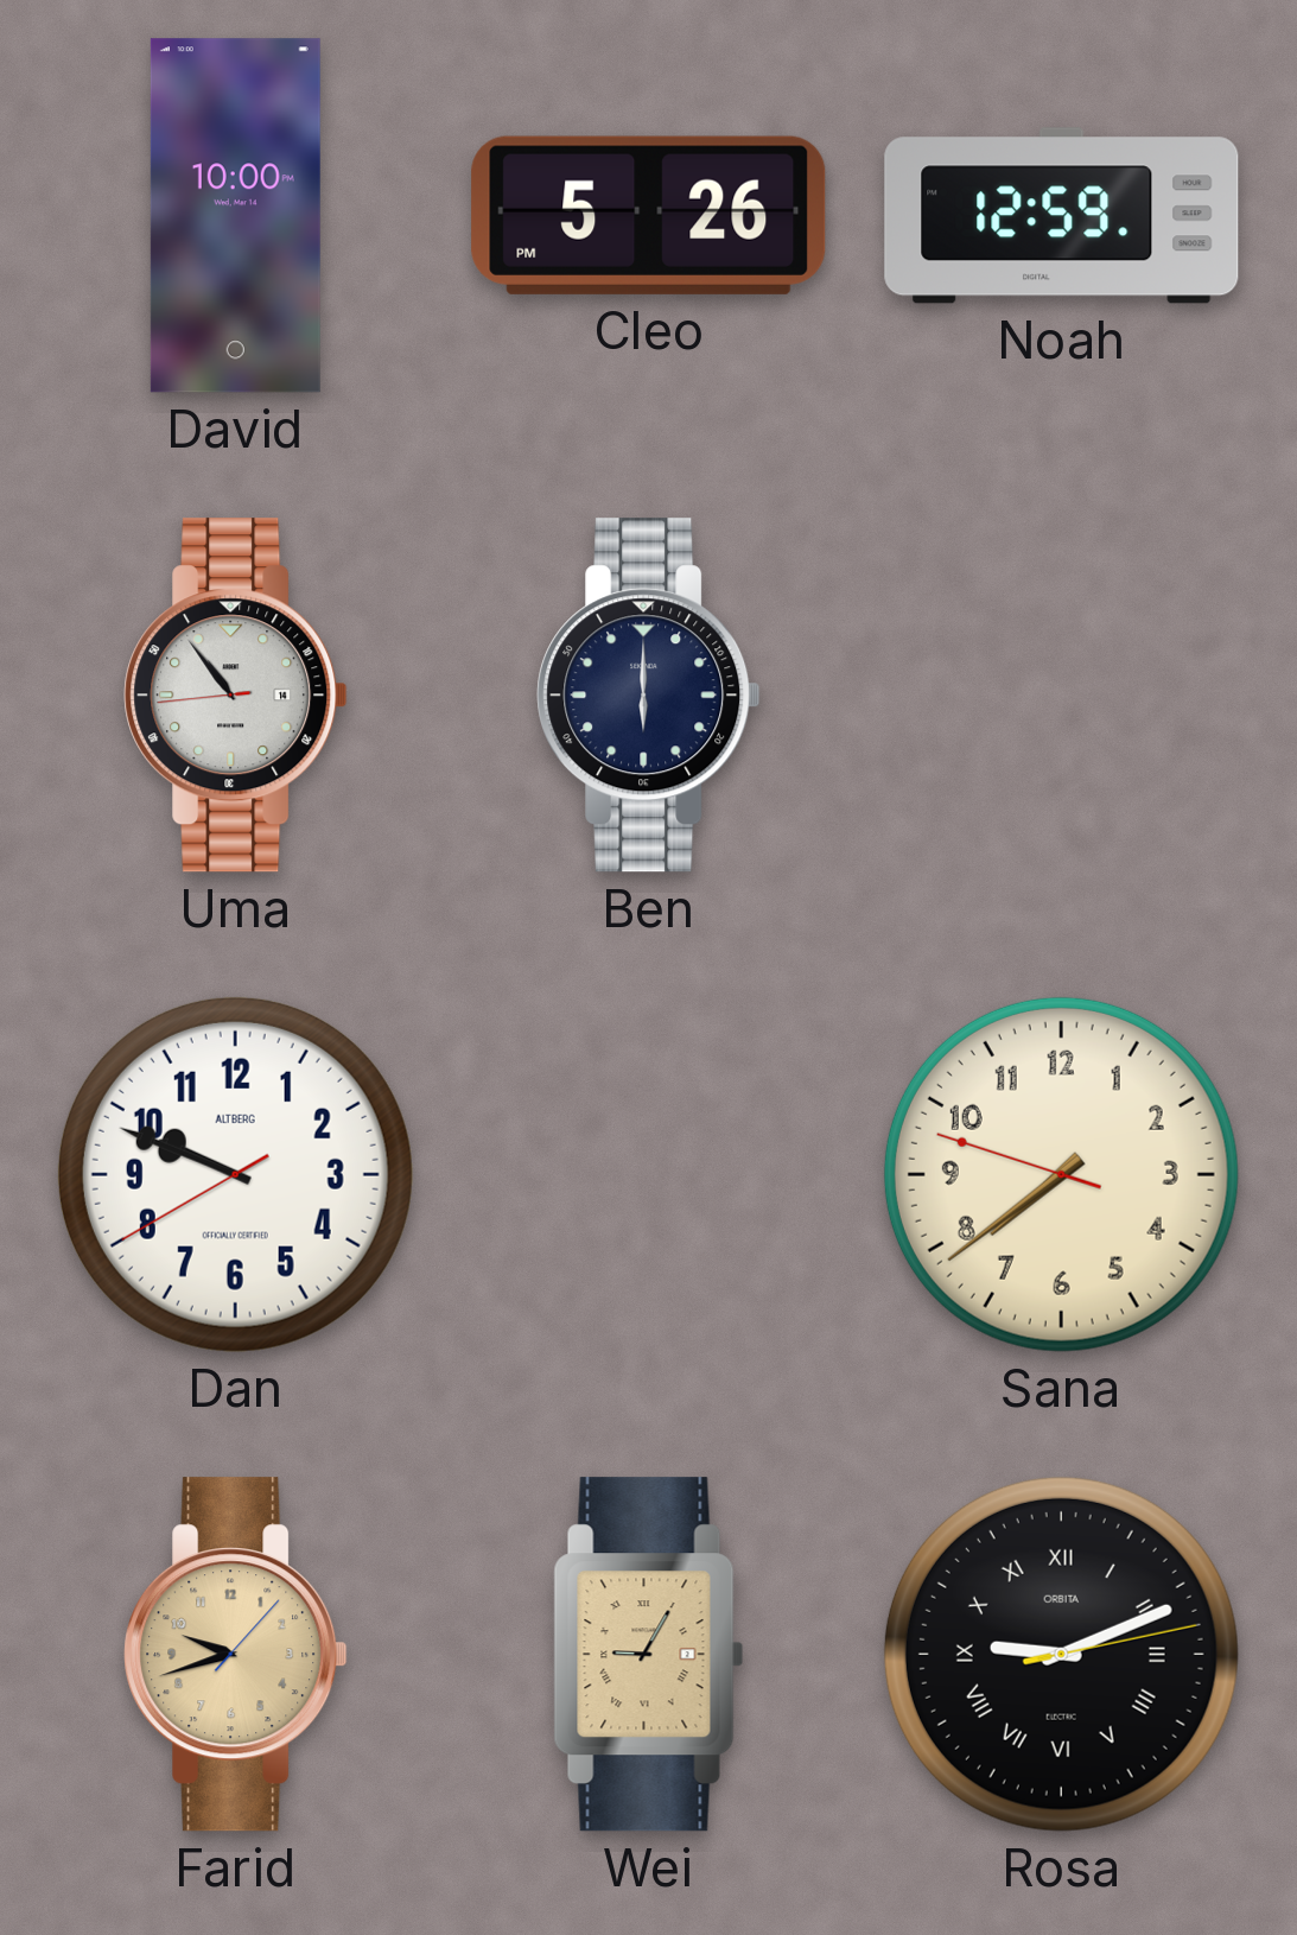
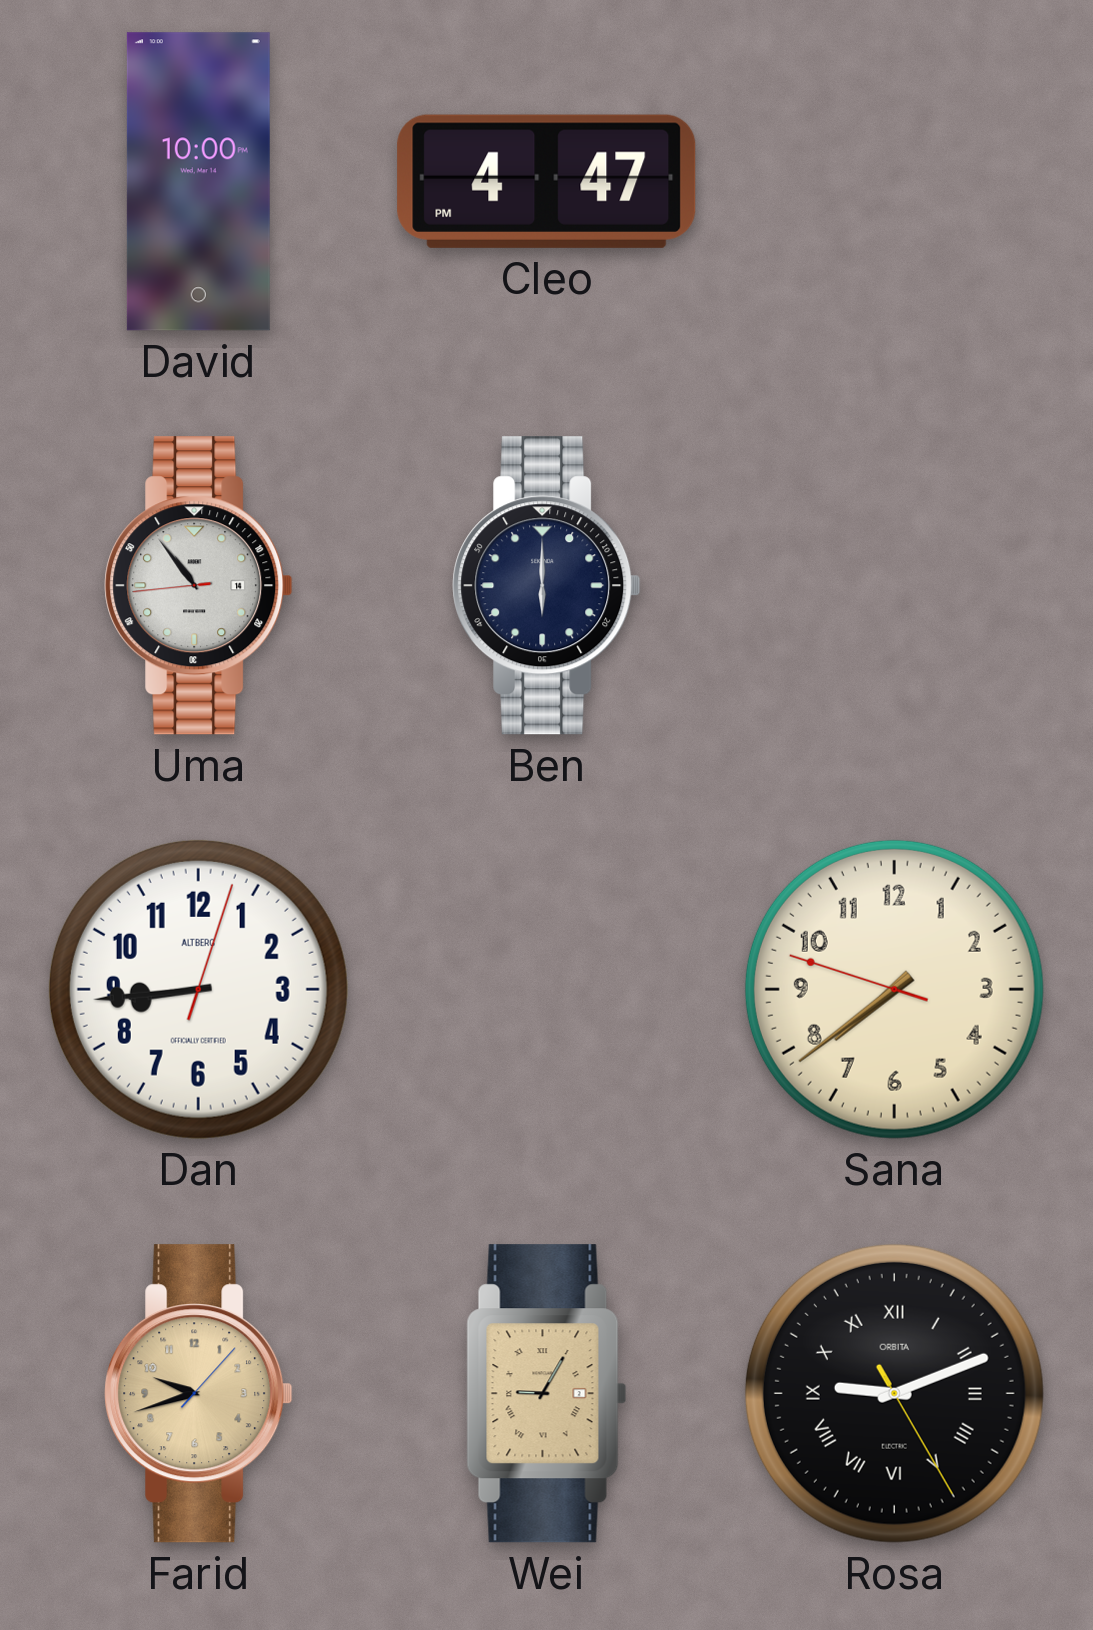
Cleo: 5:26 -> 4:47 (547, 181)
Noah: 12:59 -> none (1062, 216)
Dan: 9:48 -> 8:44 (198, 989)
Rosa: 9:11:13 -> 9:11:25 (894, 1393)
